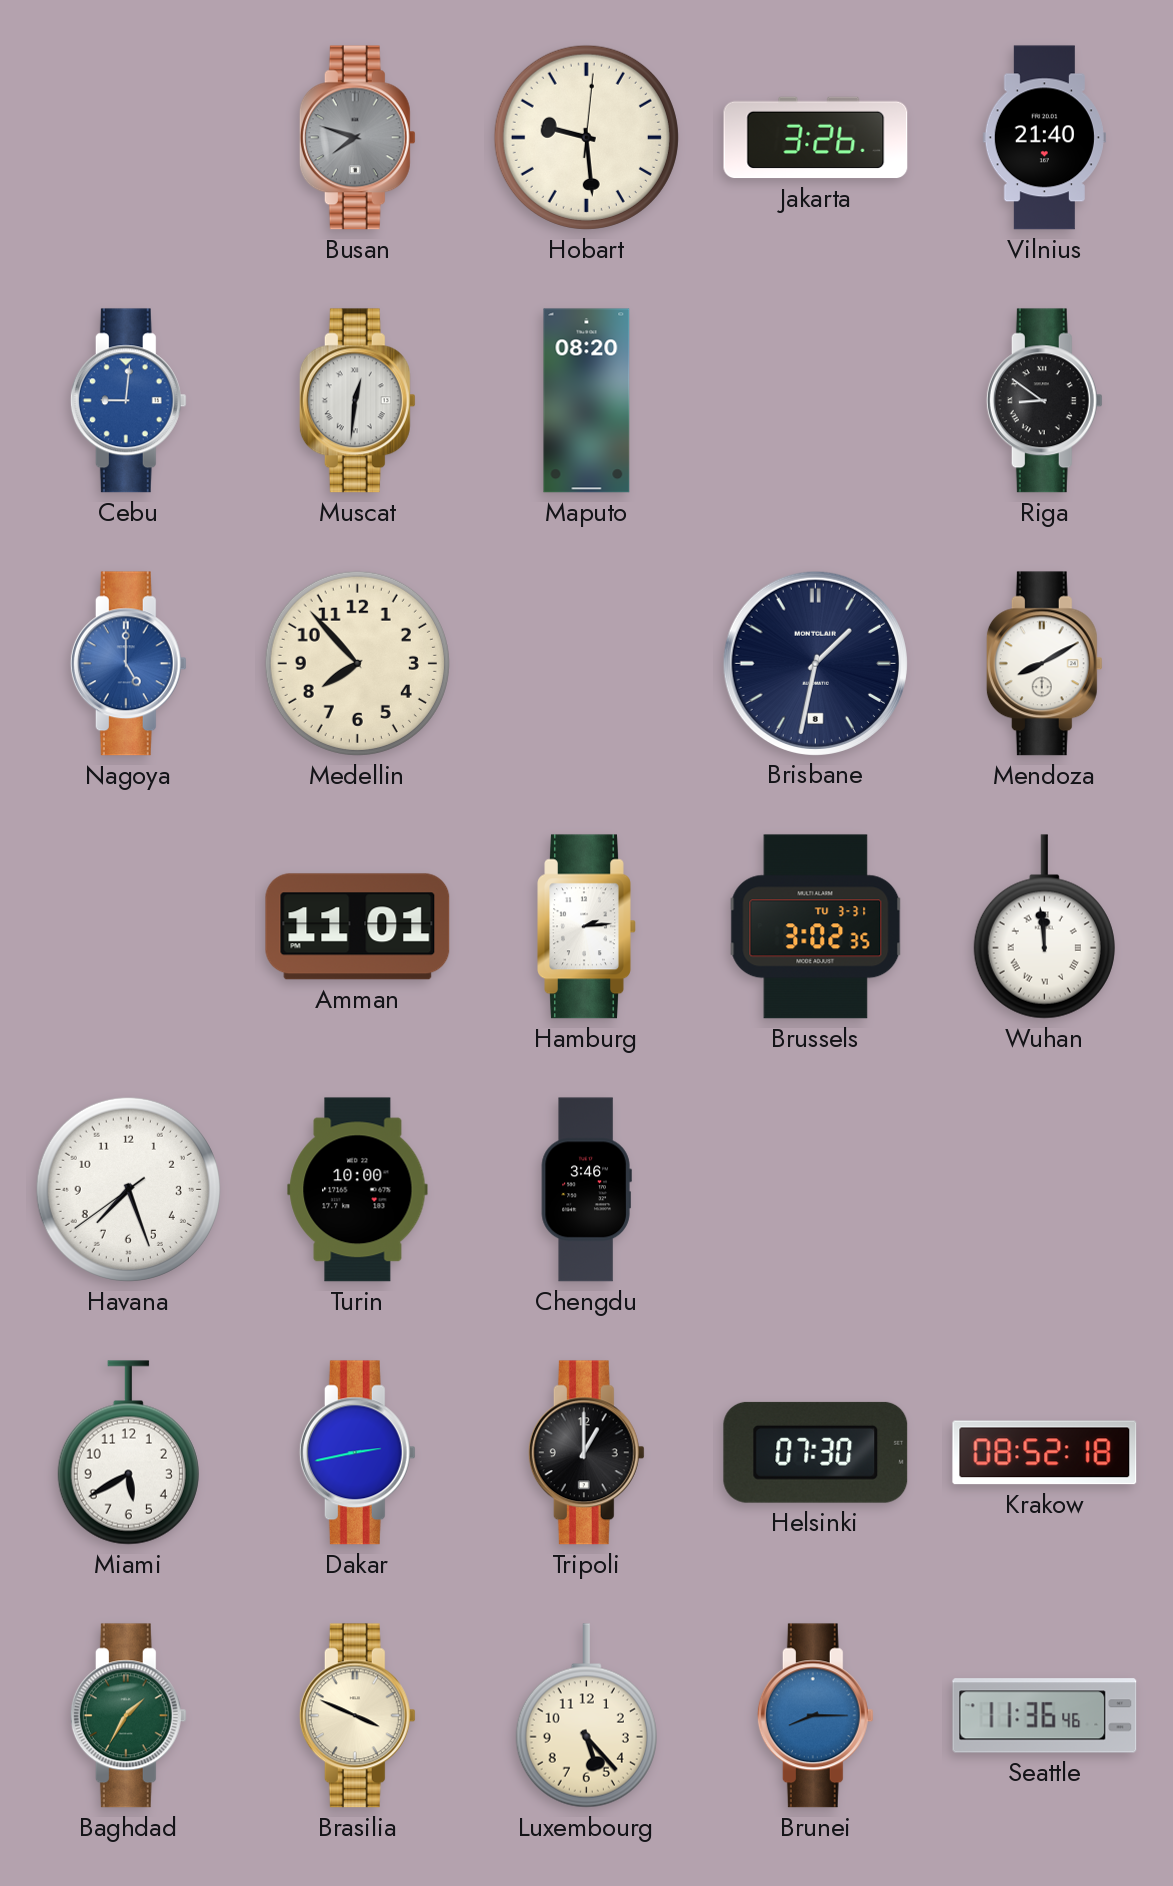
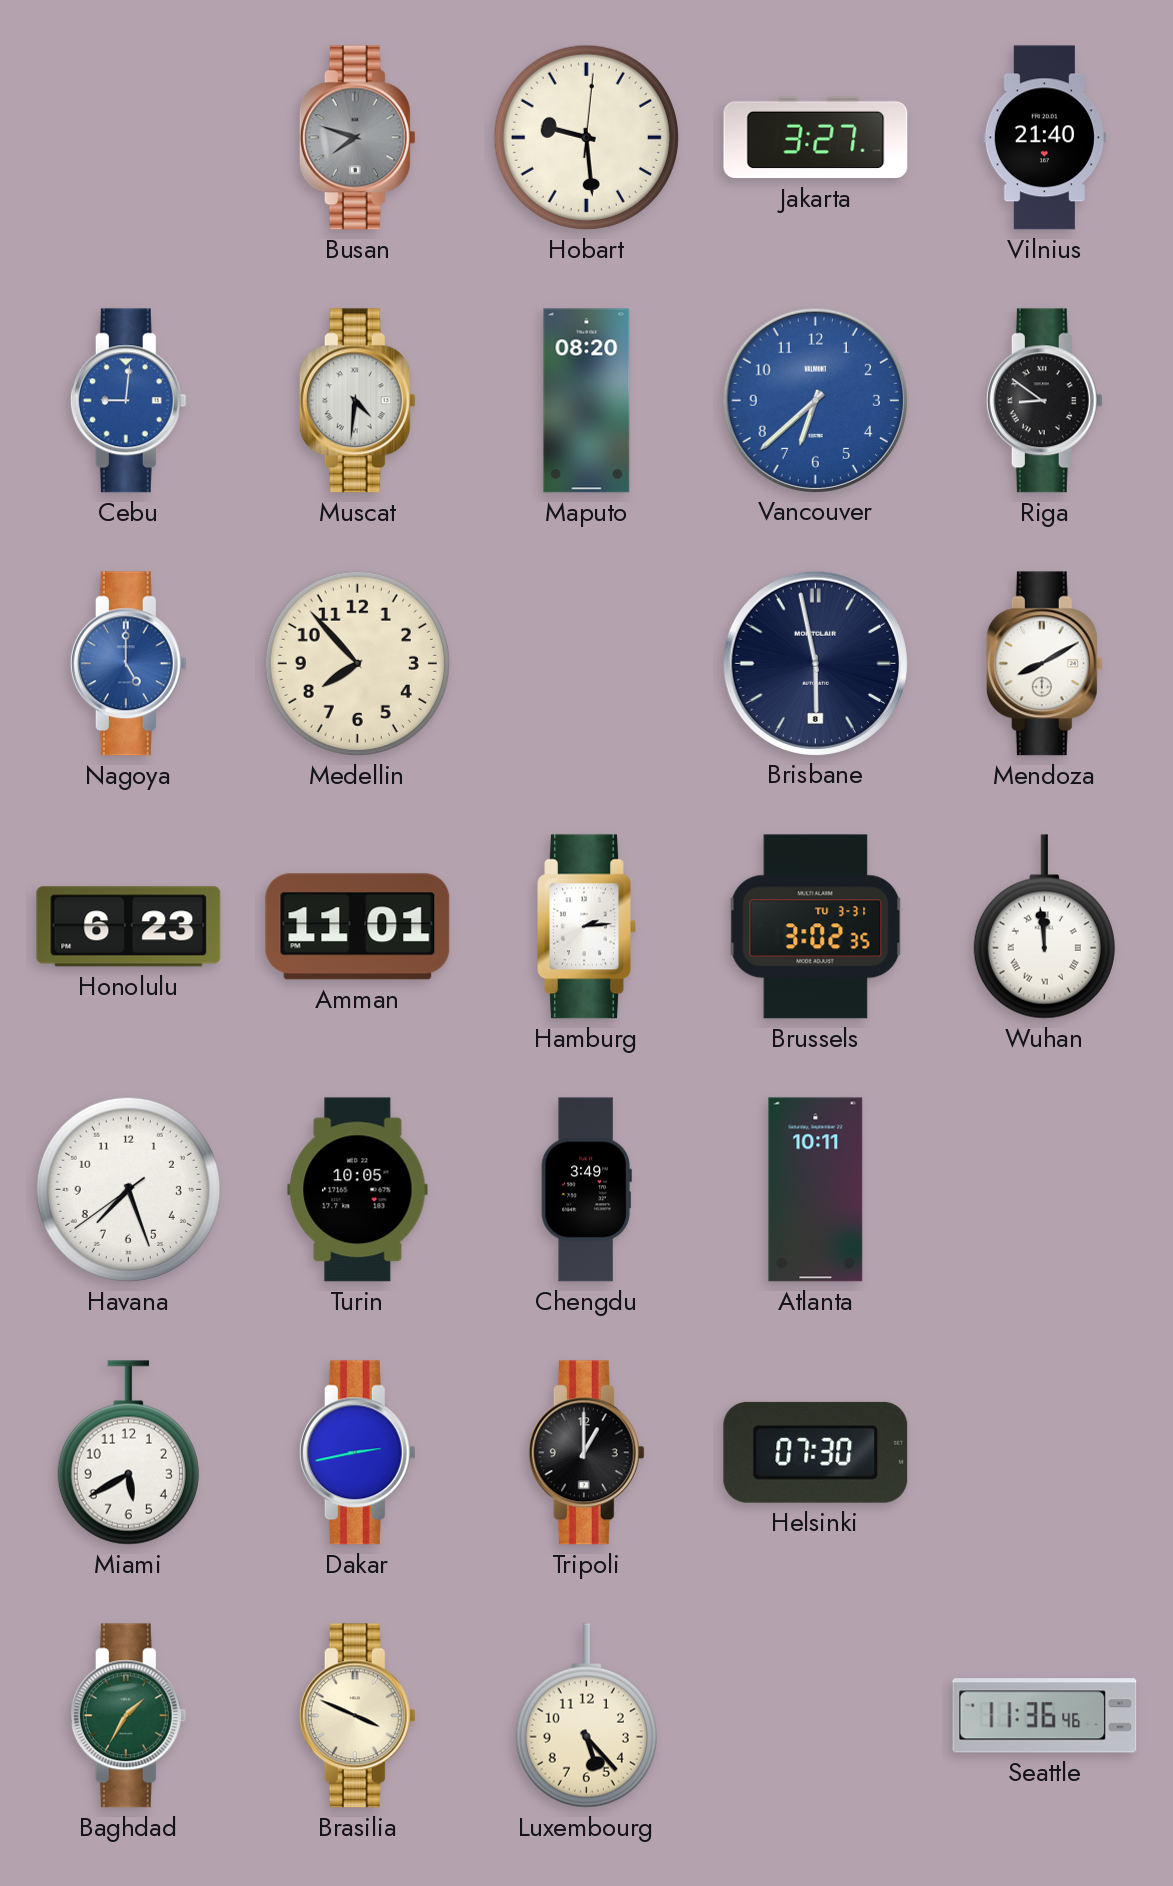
Jakarta: 3:26 -> 3:27 (816, 138)
Muscat: 12:31 -> 4:31 (357, 401)
Vancouver: none -> 6:38 (815, 400)
Brisbane: 1:32 -> 5:58 (815, 663)
Honolulu: none -> 6:23 (129, 927)
Turin: 10:00 -> 10:05 (358, 1190)
Chengdu: 3:46 -> 3:49 (586, 1190)
Atlanta: none -> 10:11 (816, 1190)
Krakow: 08:52 -> none (1045, 1453)
Brunei: 8:15 -> none (815, 1716)
